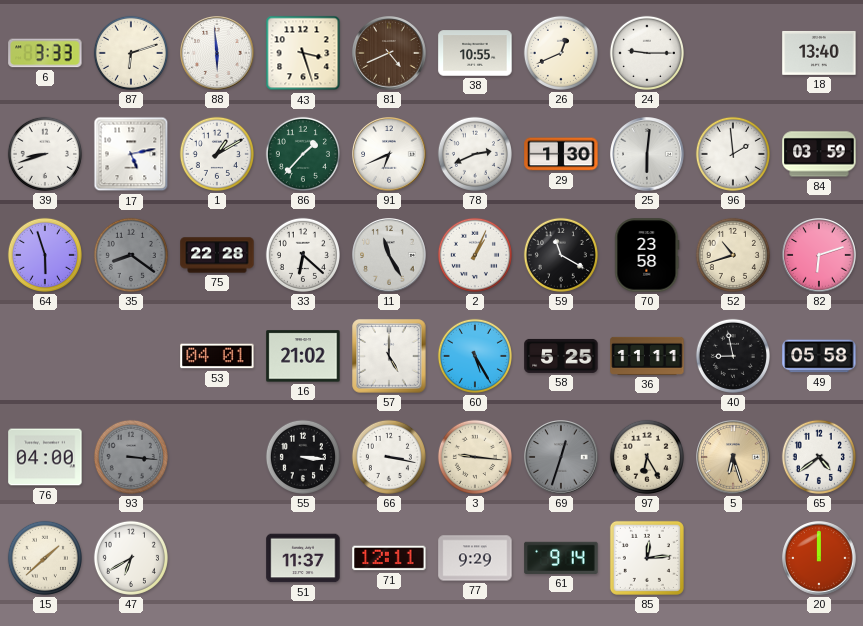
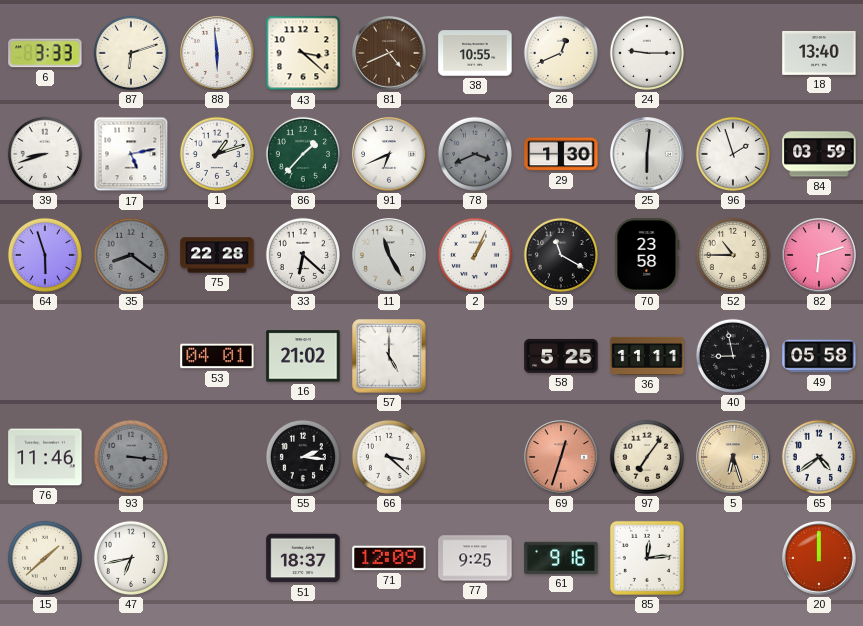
43: 3:27 -> 3:22 (303, 53)
1: 1:10 -> 1:12 (217, 154)
78: 2:41 -> 3:41 (475, 154)
78 dial: white -> grey (475, 154)
96: 1:59 -> 1:57 (733, 154)
52: 10:42 -> 10:45 (733, 255)
60: 5:25 -> none (475, 356)
76: 04:00 -> 11:46 (45, 457)
55: 3:16 -> 2:16 (303, 457)
66: 3:17 -> 3:22 (389, 457)
3: 9:16 -> none (475, 457)
69 dial: grey -> salmon (561, 457)
97: 6:25 -> 7:06 (647, 457)
47: 6:40 -> 6:43 (131, 558)
51: 11:37 -> 18:37 (303, 558)
71: 12:11 -> 12:09 (389, 558)
77: 9:29 -> 9:25 (475, 558)
61: 9:14 -> 9:16 (561, 558)
